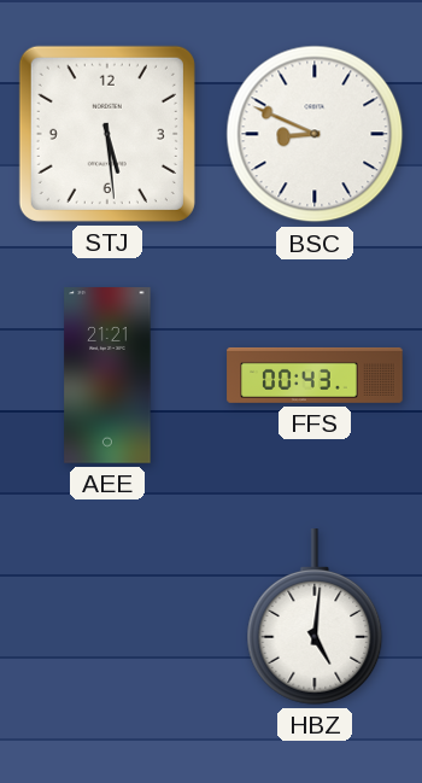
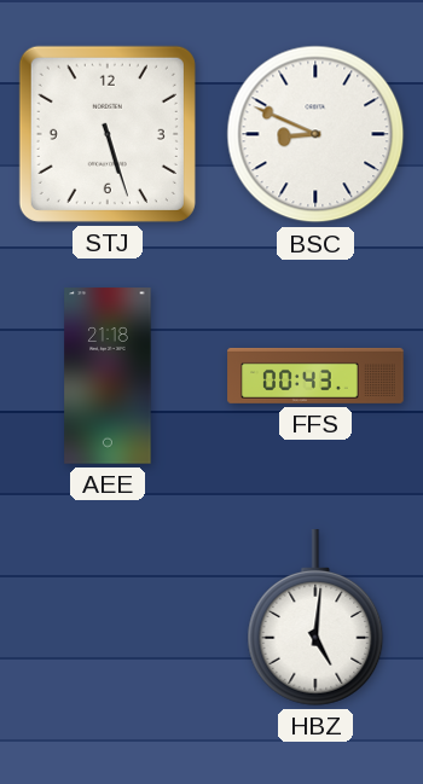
STJ: 5:29 -> 5:27 (108, 134)
AEE: 21:21 -> 21:18 (108, 376)
